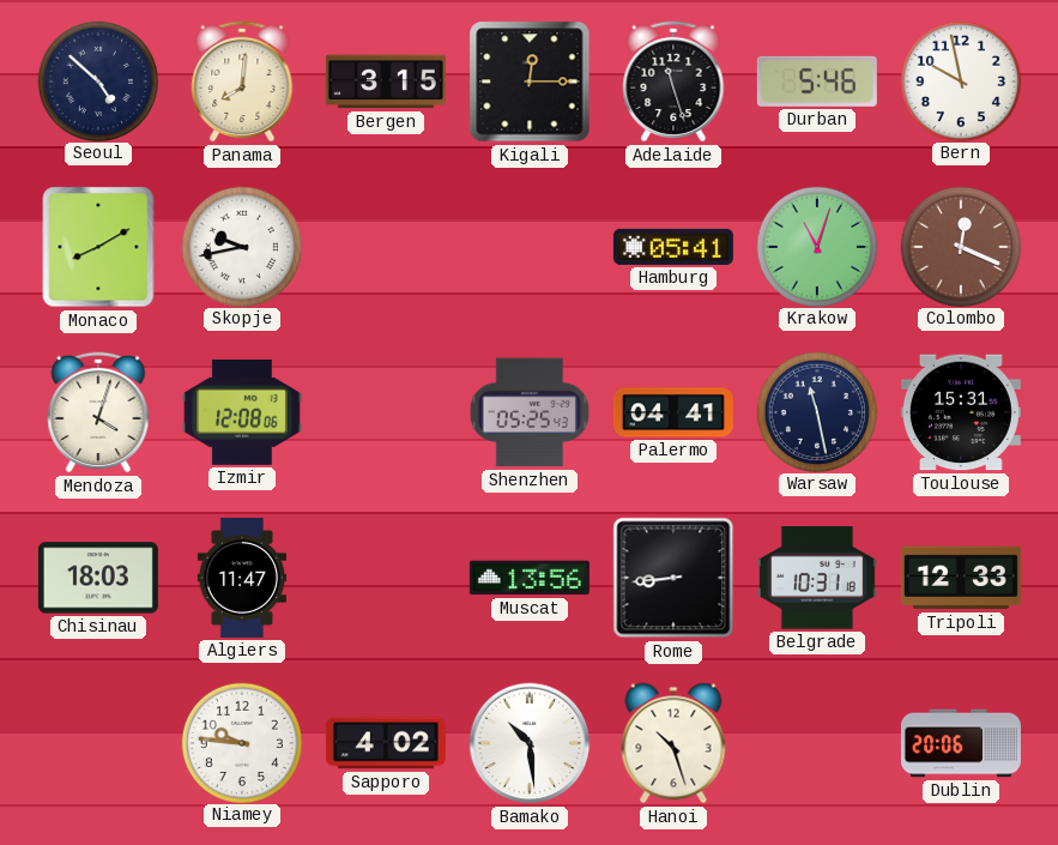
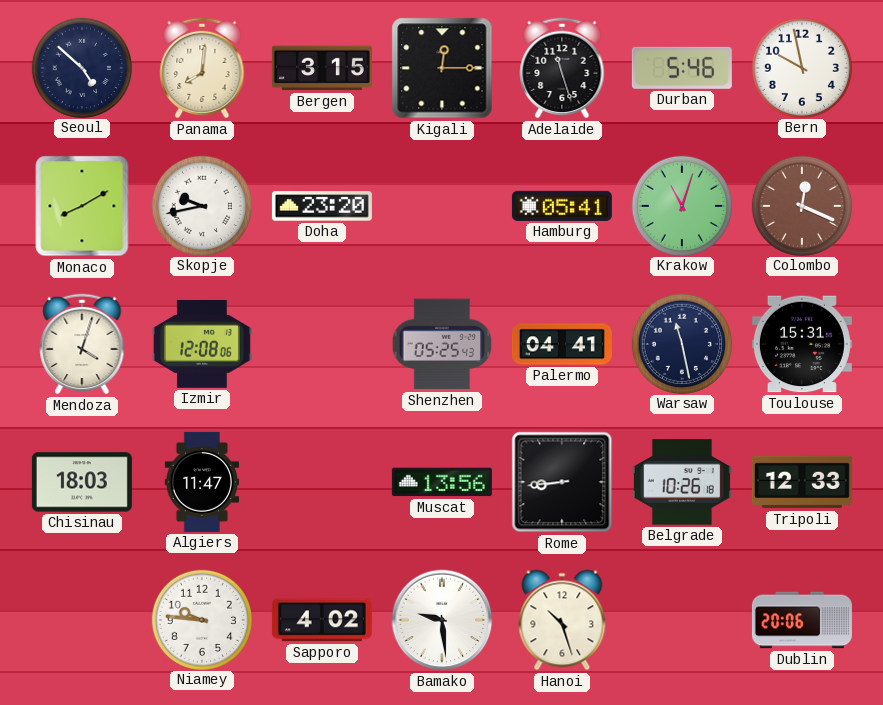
Doha: none -> 23:20 (322, 206)
Belgrade: 10:31 -> 10:26 (682, 482)
Bamako: 10:29 -> 9:29 (442, 620)
